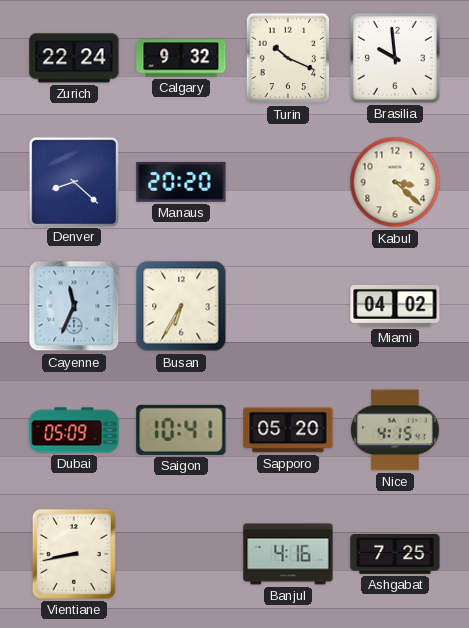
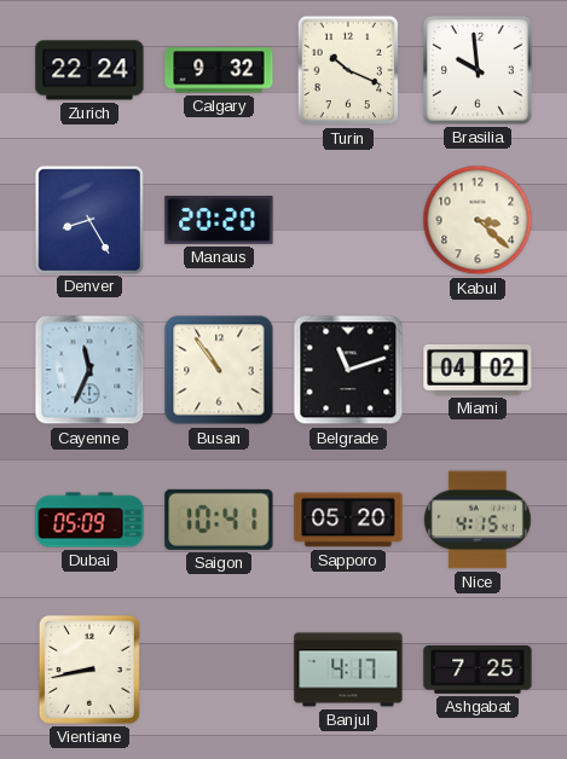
Denver: 8:22 -> 8:25 (88, 219)
Busan: 6:35 -> 10:54 (219, 370)
Belgrade: none -> 11:12 (348, 370)
Banjul: 4:16 -> 4:17 (348, 670)
